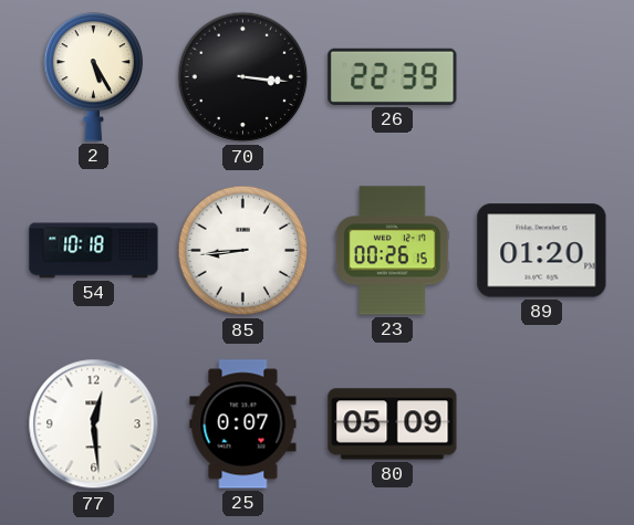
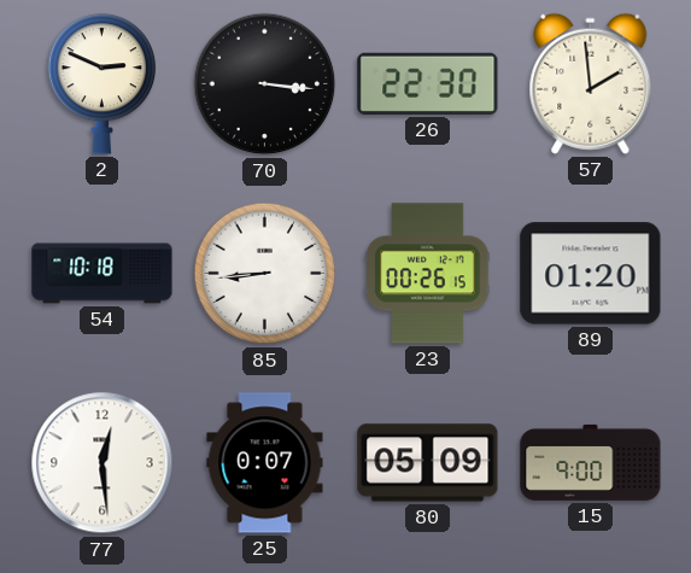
2: 5:25 -> 2:49 (103, 84)
26: 22:39 -> 22:30 (428, 83)
57: none -> 1:59 (591, 83)
15: none -> 9:00 (591, 462)
